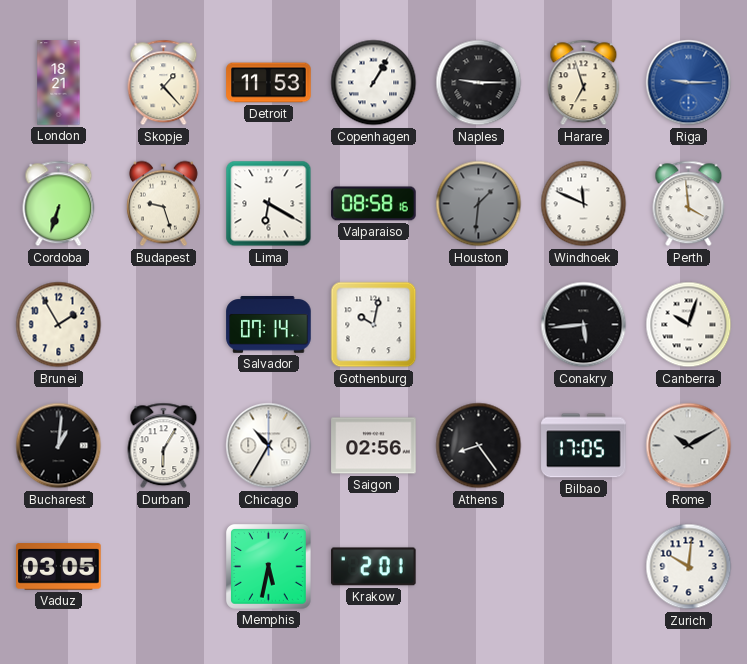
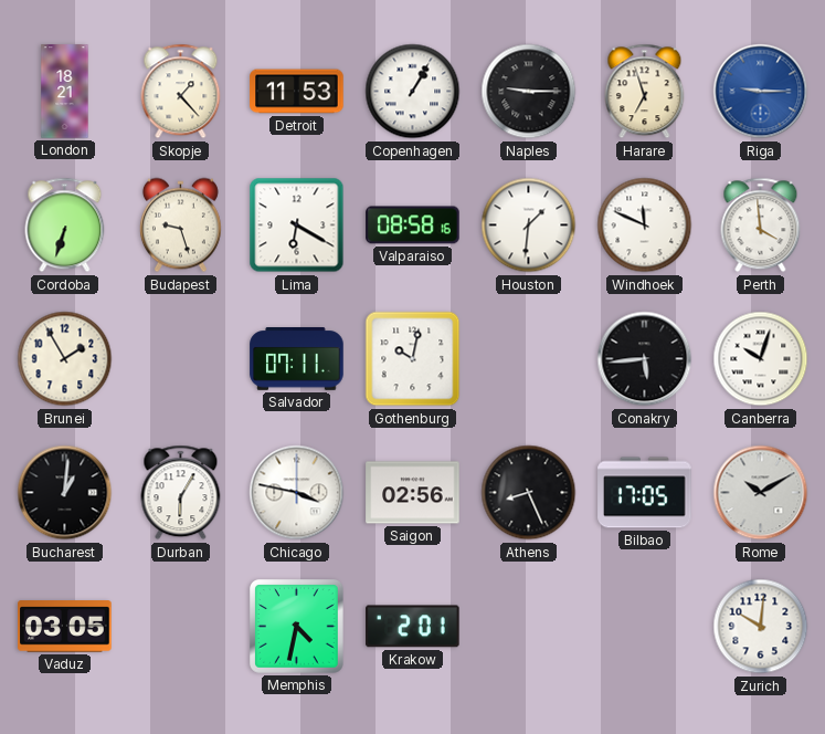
Houston dial: grey -> white (529, 226)
Salvador: 07:14 -> 07:11 (297, 359)
Chicago: 10:35 -> 3:47 (297, 493)
Athens: 8:24 -> 8:26 (529, 493)
Memphis: 5:32 -> 4:32 (297, 627)
